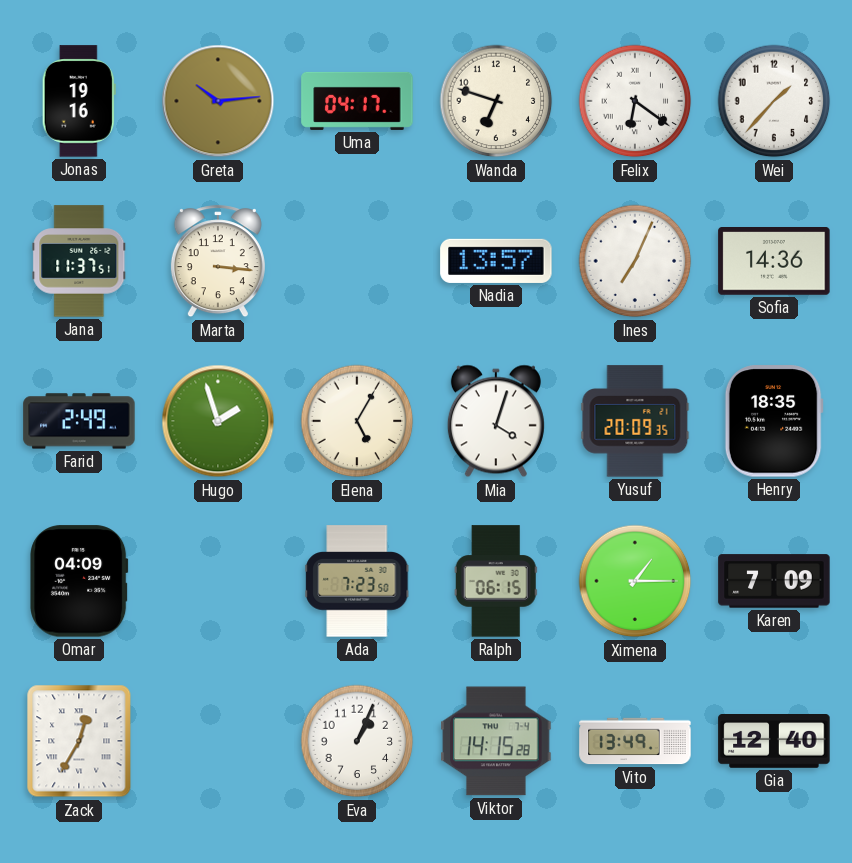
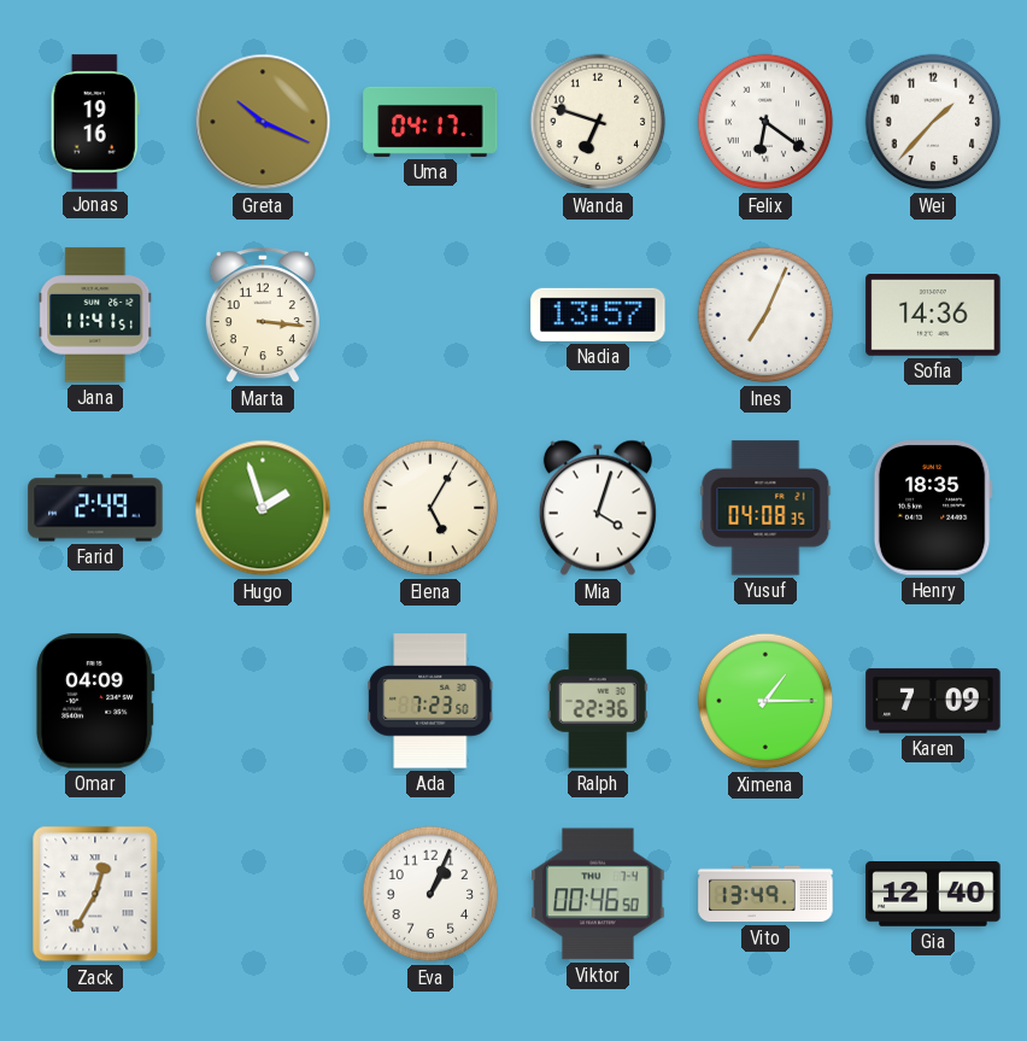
Greta: 10:14 -> 10:19 (263, 122)
Jana: 11:37 -> 11:41 (95, 315)
Yusuf: 20:09 -> 04:08 (765, 508)
Ralph: 06:15 -> 22:36 (598, 701)
Viktor: 14:15 -> 00:46 (598, 894)
